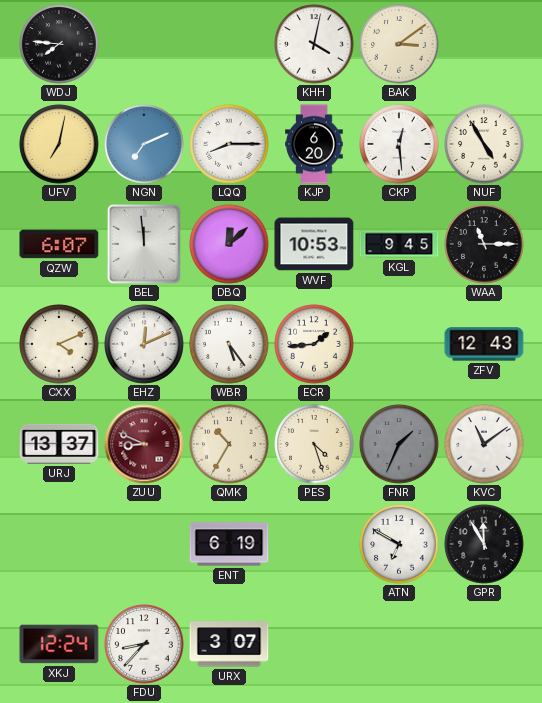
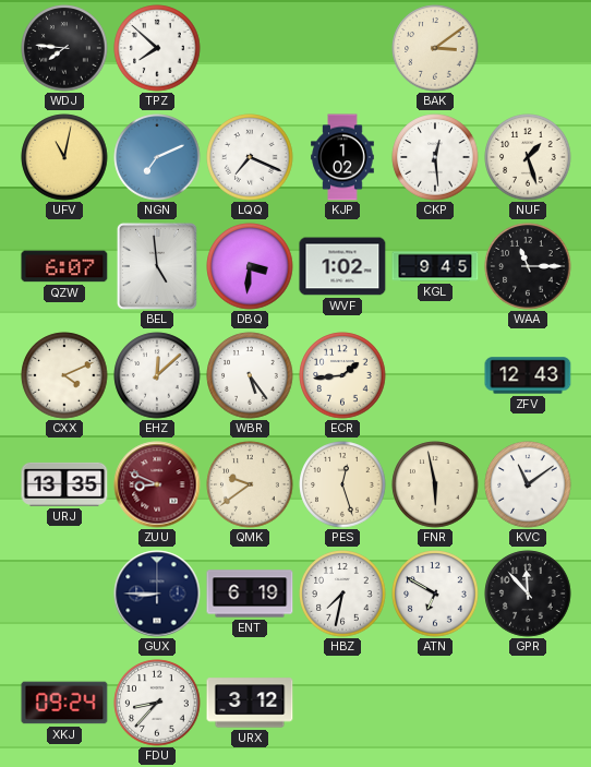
TPZ: none -> 7:52 (157, 48)
KHH: 4:02 -> none (314, 44)
UFV: 7:02 -> 11:02 (64, 157)
LQQ: 8:15 -> 7:19 (250, 157)
KJP: 6:20 -> 1:02 (342, 157)
NUF: 4:55 -> 1:27 (528, 157)
BEL: 11:59 -> 4:59 (157, 266)
DBQ: 12:08 -> 3:31 (250, 266)
WVF: 10:53 -> 1:02 (342, 266)
EHZ: 12:11 -> 12:08 (157, 375)
URJ: 13:37 -> 13:35 (64, 484)
QMK: 10:35 -> 9:39 (250, 484)
PES: 4:27 -> 12:27 (342, 484)
FNR: 1:34 -> 5:58 (435, 484)
FNR dial: grey -> cream (435, 484)
GUX: none -> 8:45 (157, 594)
HBZ: none -> 7:32 (342, 594)
GPR: 11:55 -> 11:53 (528, 594)
XKJ: 12:24 -> 09:24 (64, 703)
URX: 3:07 -> 3:12 (250, 703)
